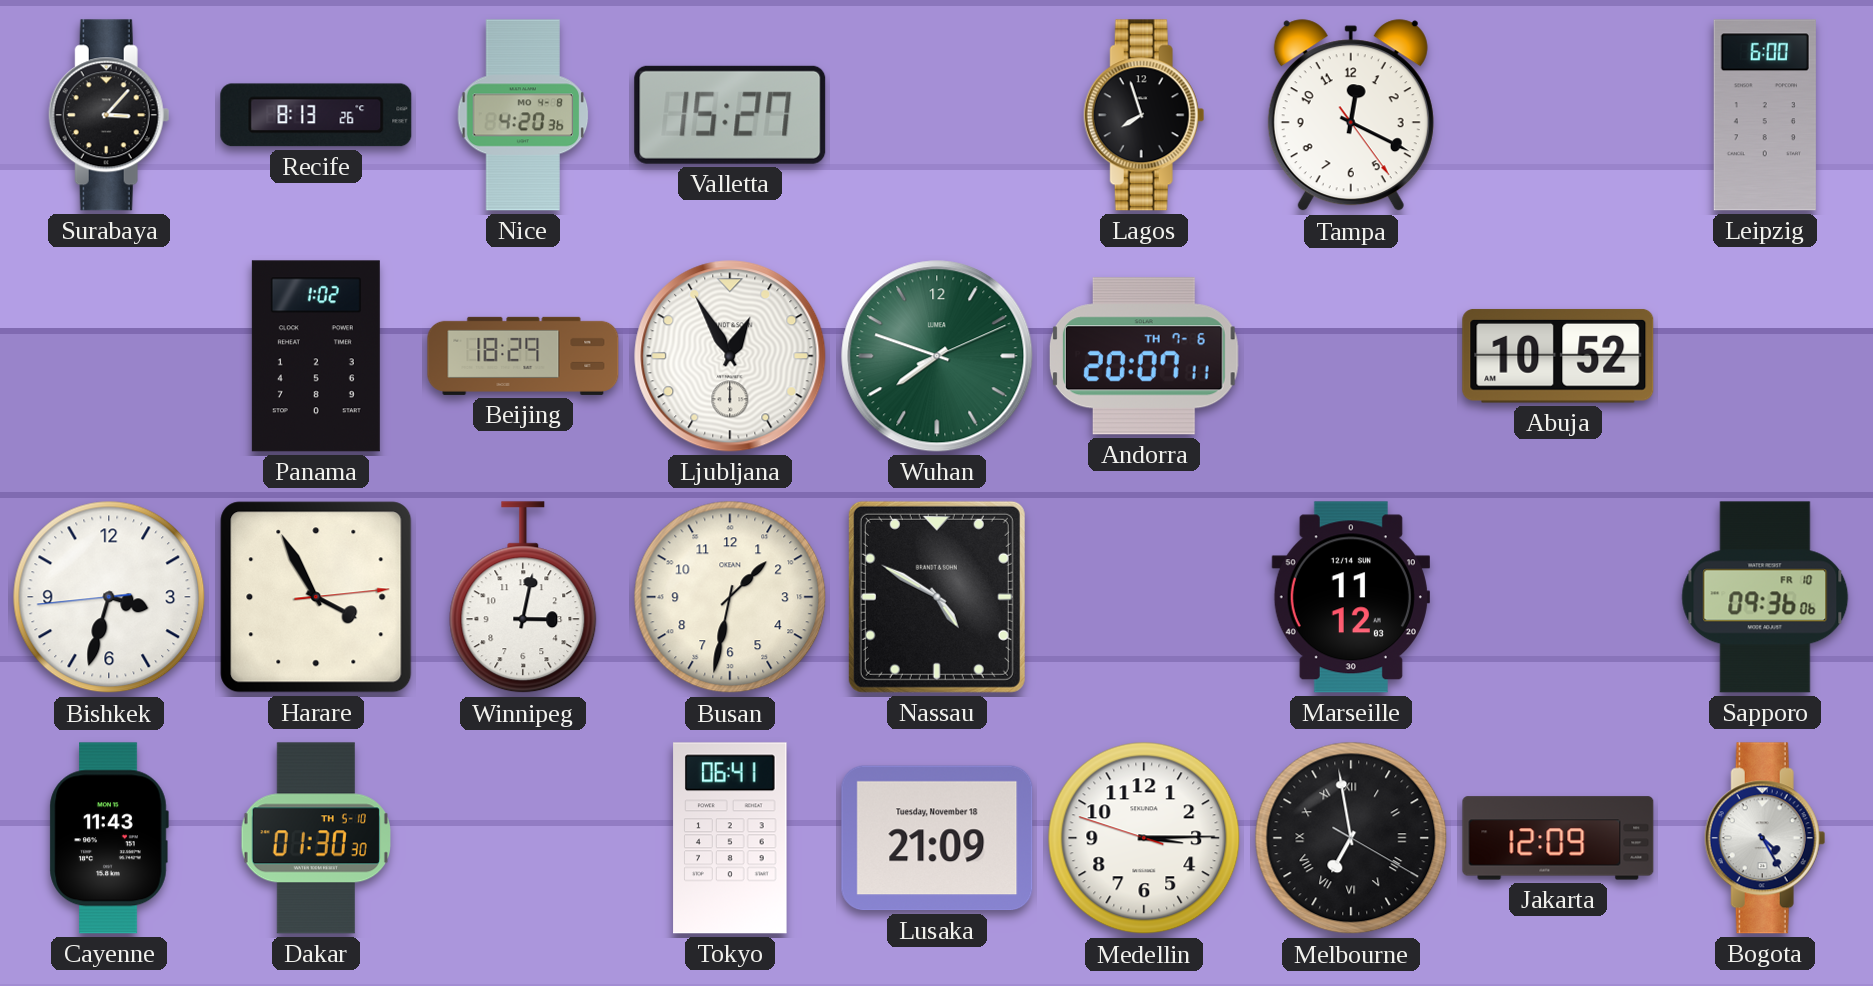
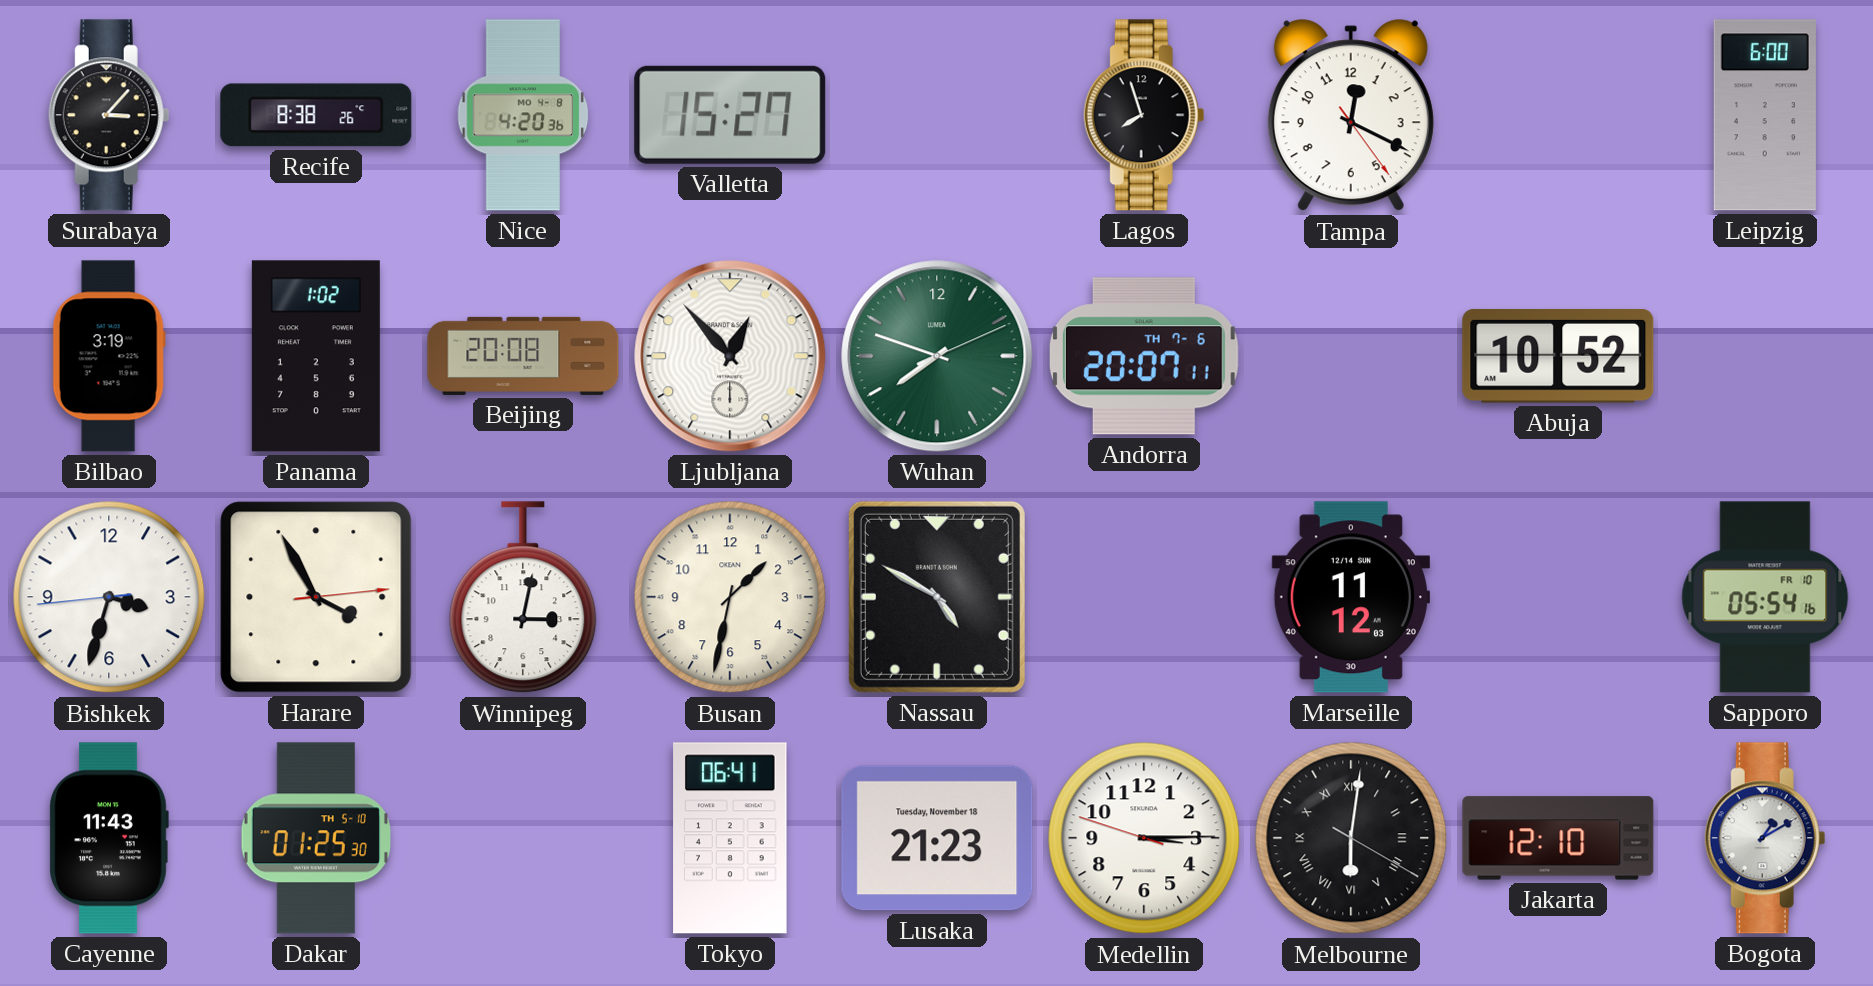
Recife: 8:13 -> 8:38 (316, 115)
Bilbao: none -> 3:19 (109, 356)
Beijing: 18:29 -> 20:08 (523, 356)
Ljubljana: 12:55 -> 12:53 (730, 356)
Sapporo: 09:36 -> 05:54 (1765, 597)
Dakar: 01:30 -> 01:25 (316, 838)
Lusaka: 21:09 -> 21:23 (937, 838)
Melbourne: 6:58 -> 6:01 (1351, 838)
Jakarta: 12:09 -> 12:10 (1558, 838)
Bogota: 4:25 -> 1:10 (1765, 838)
